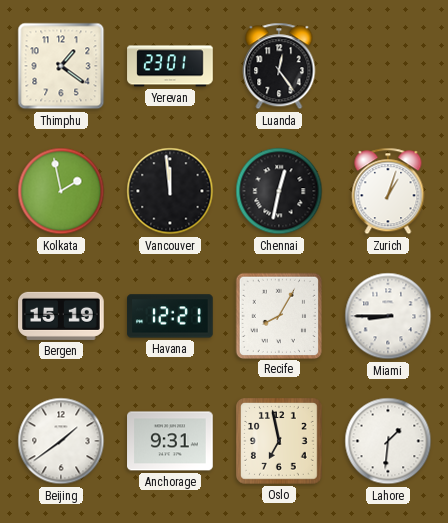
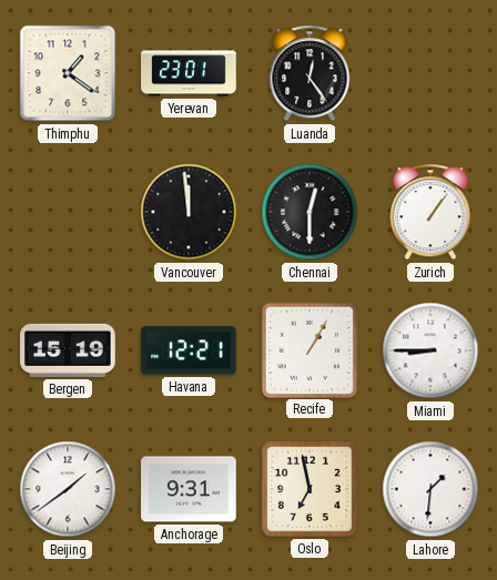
Kolkata: 1:58 -> none (61, 191)
Chennai: 12:32 -> 12:30 (310, 212)
Zurich: 1:03 -> 1:06 (430, 212)
Recife: 8:05 -> 1:05 (308, 349)
